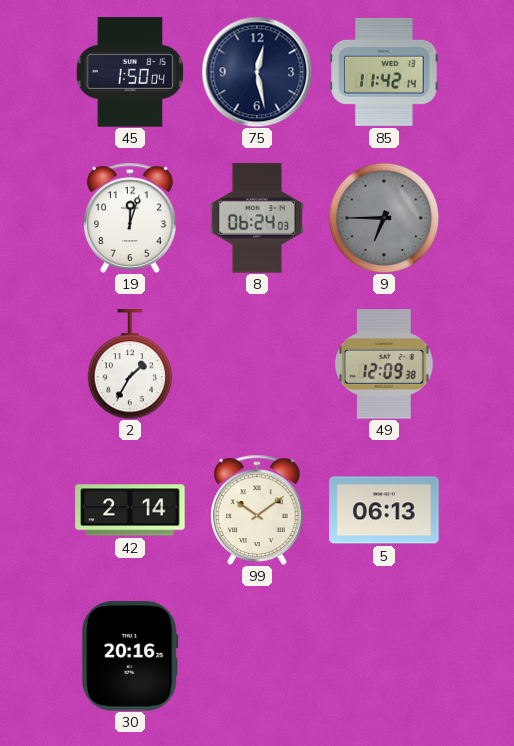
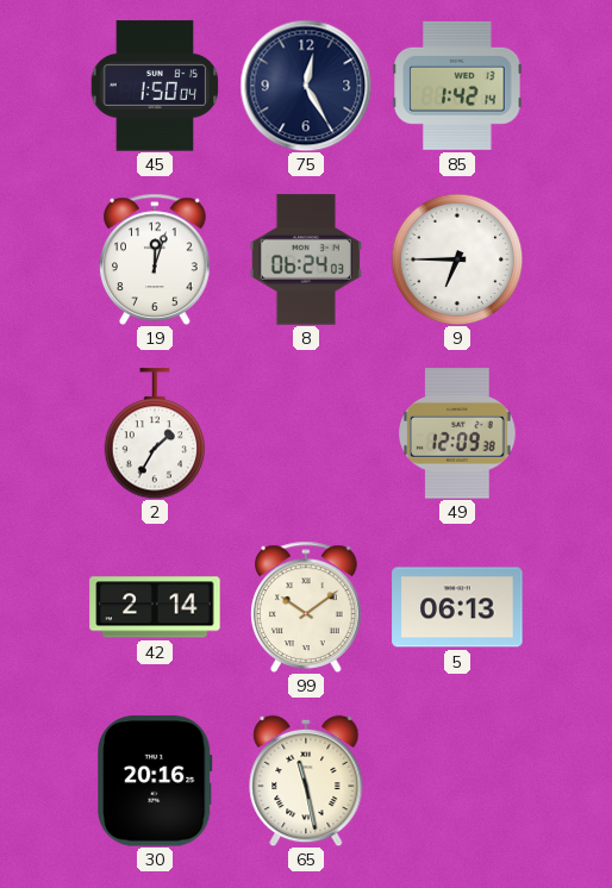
75: 12:28 -> 12:25 (306, 86)
85: 11:42 -> 1:42 (457, 86)
9 dial: grey -> white (457, 259)
65: none -> 11:28 (306, 781)
